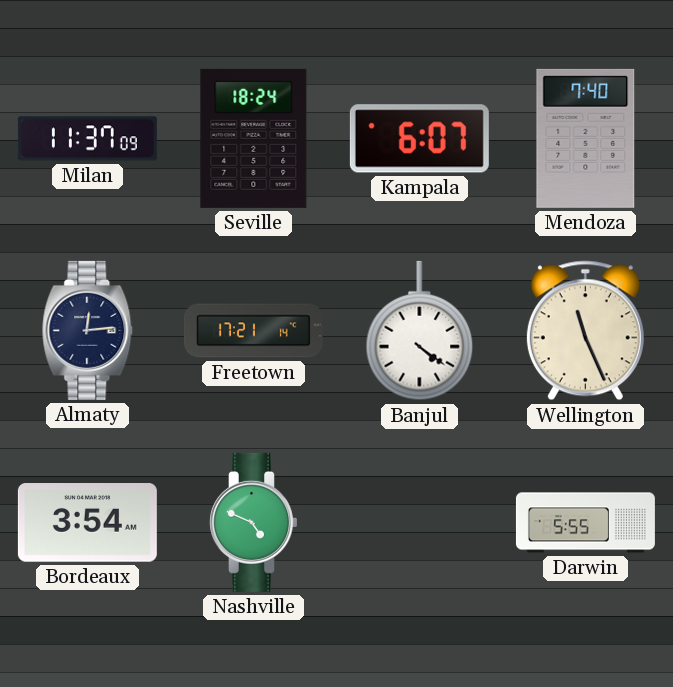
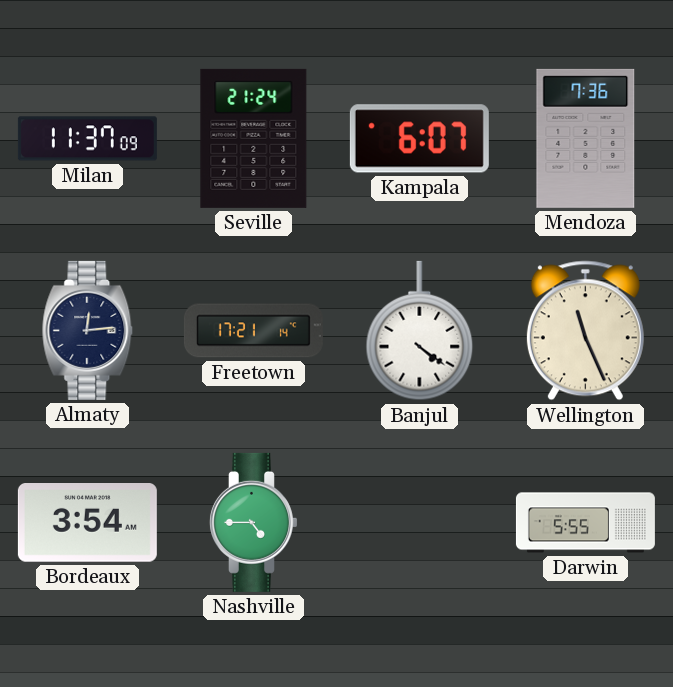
Seville: 18:24 -> 21:24 (254, 138)
Mendoza: 7:40 -> 7:36 (586, 138)
Nashville: 4:49 -> 4:45 (253, 522)
